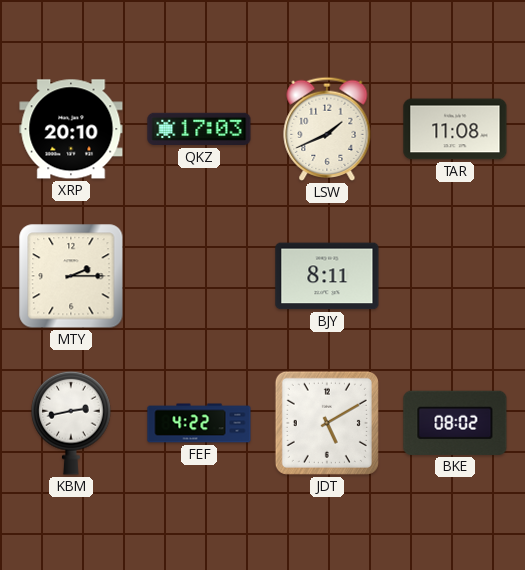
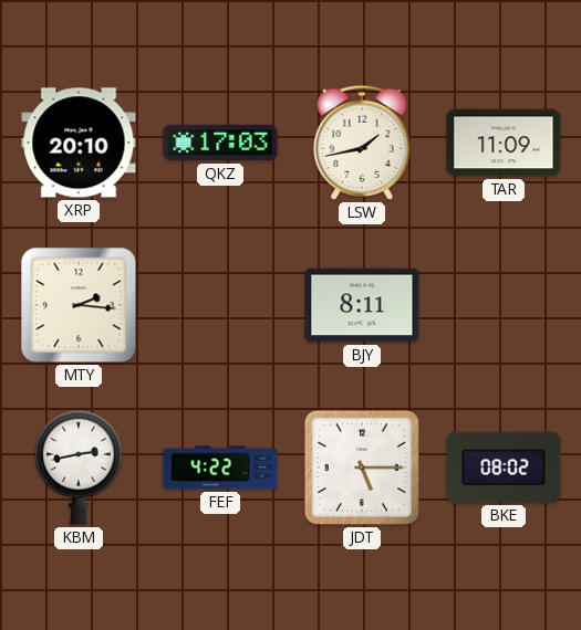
LSW: 1:41 -> 1:43 (362, 143)
TAR: 11:08 -> 11:09 (504, 143)
MTY: 2:15 -> 2:16 (79, 305)
JDT: 5:10 -> 5:15 (362, 468)
